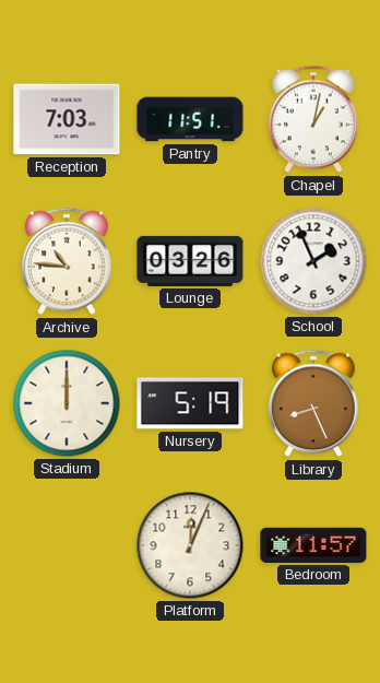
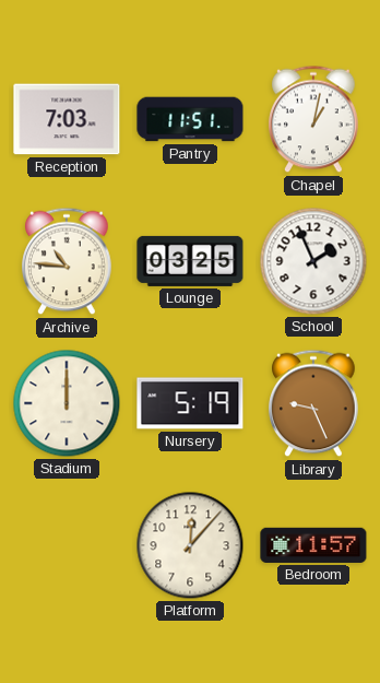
Lounge: 03:26 -> 03:25 (190, 261)
Library: 8:26 -> 9:26 (313, 403)
Platform: 12:04 -> 12:07 (190, 545)
